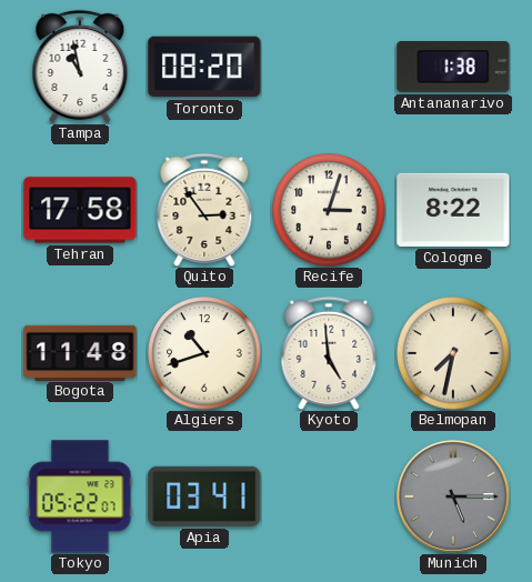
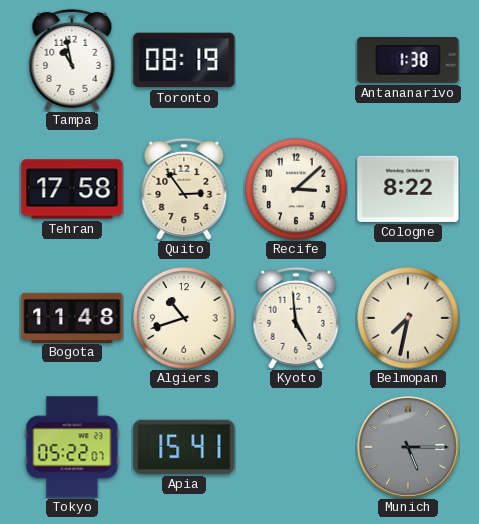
Toronto: 08:20 -> 08:19 (184, 60)
Recife: 3:03 -> 3:08 (296, 189)
Apia: 03:41 -> 15:41 (184, 447)
